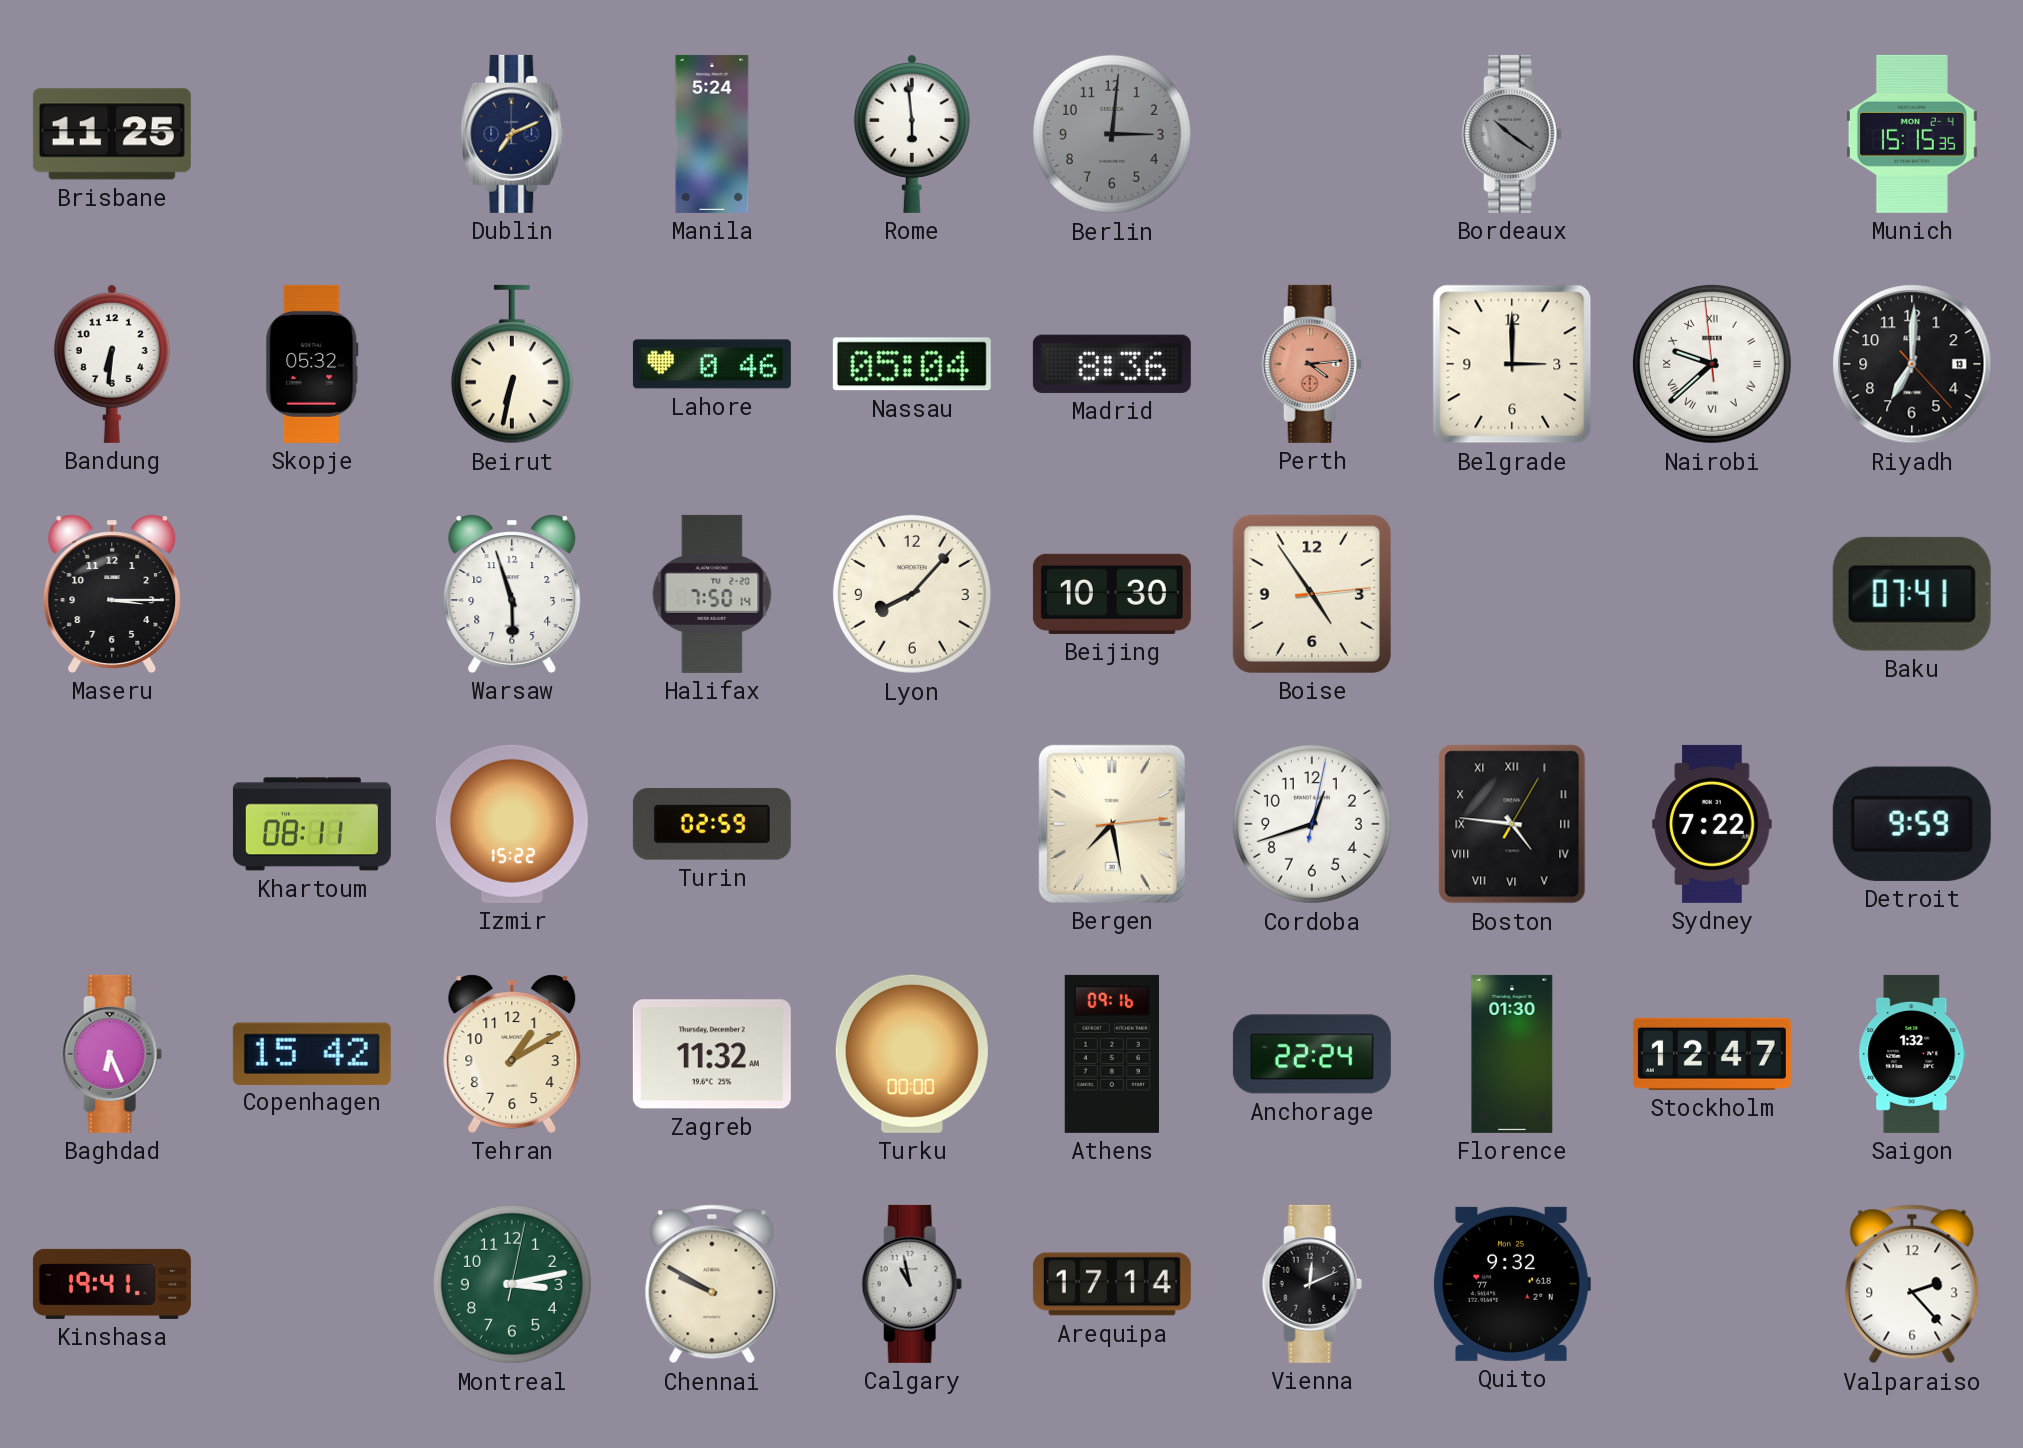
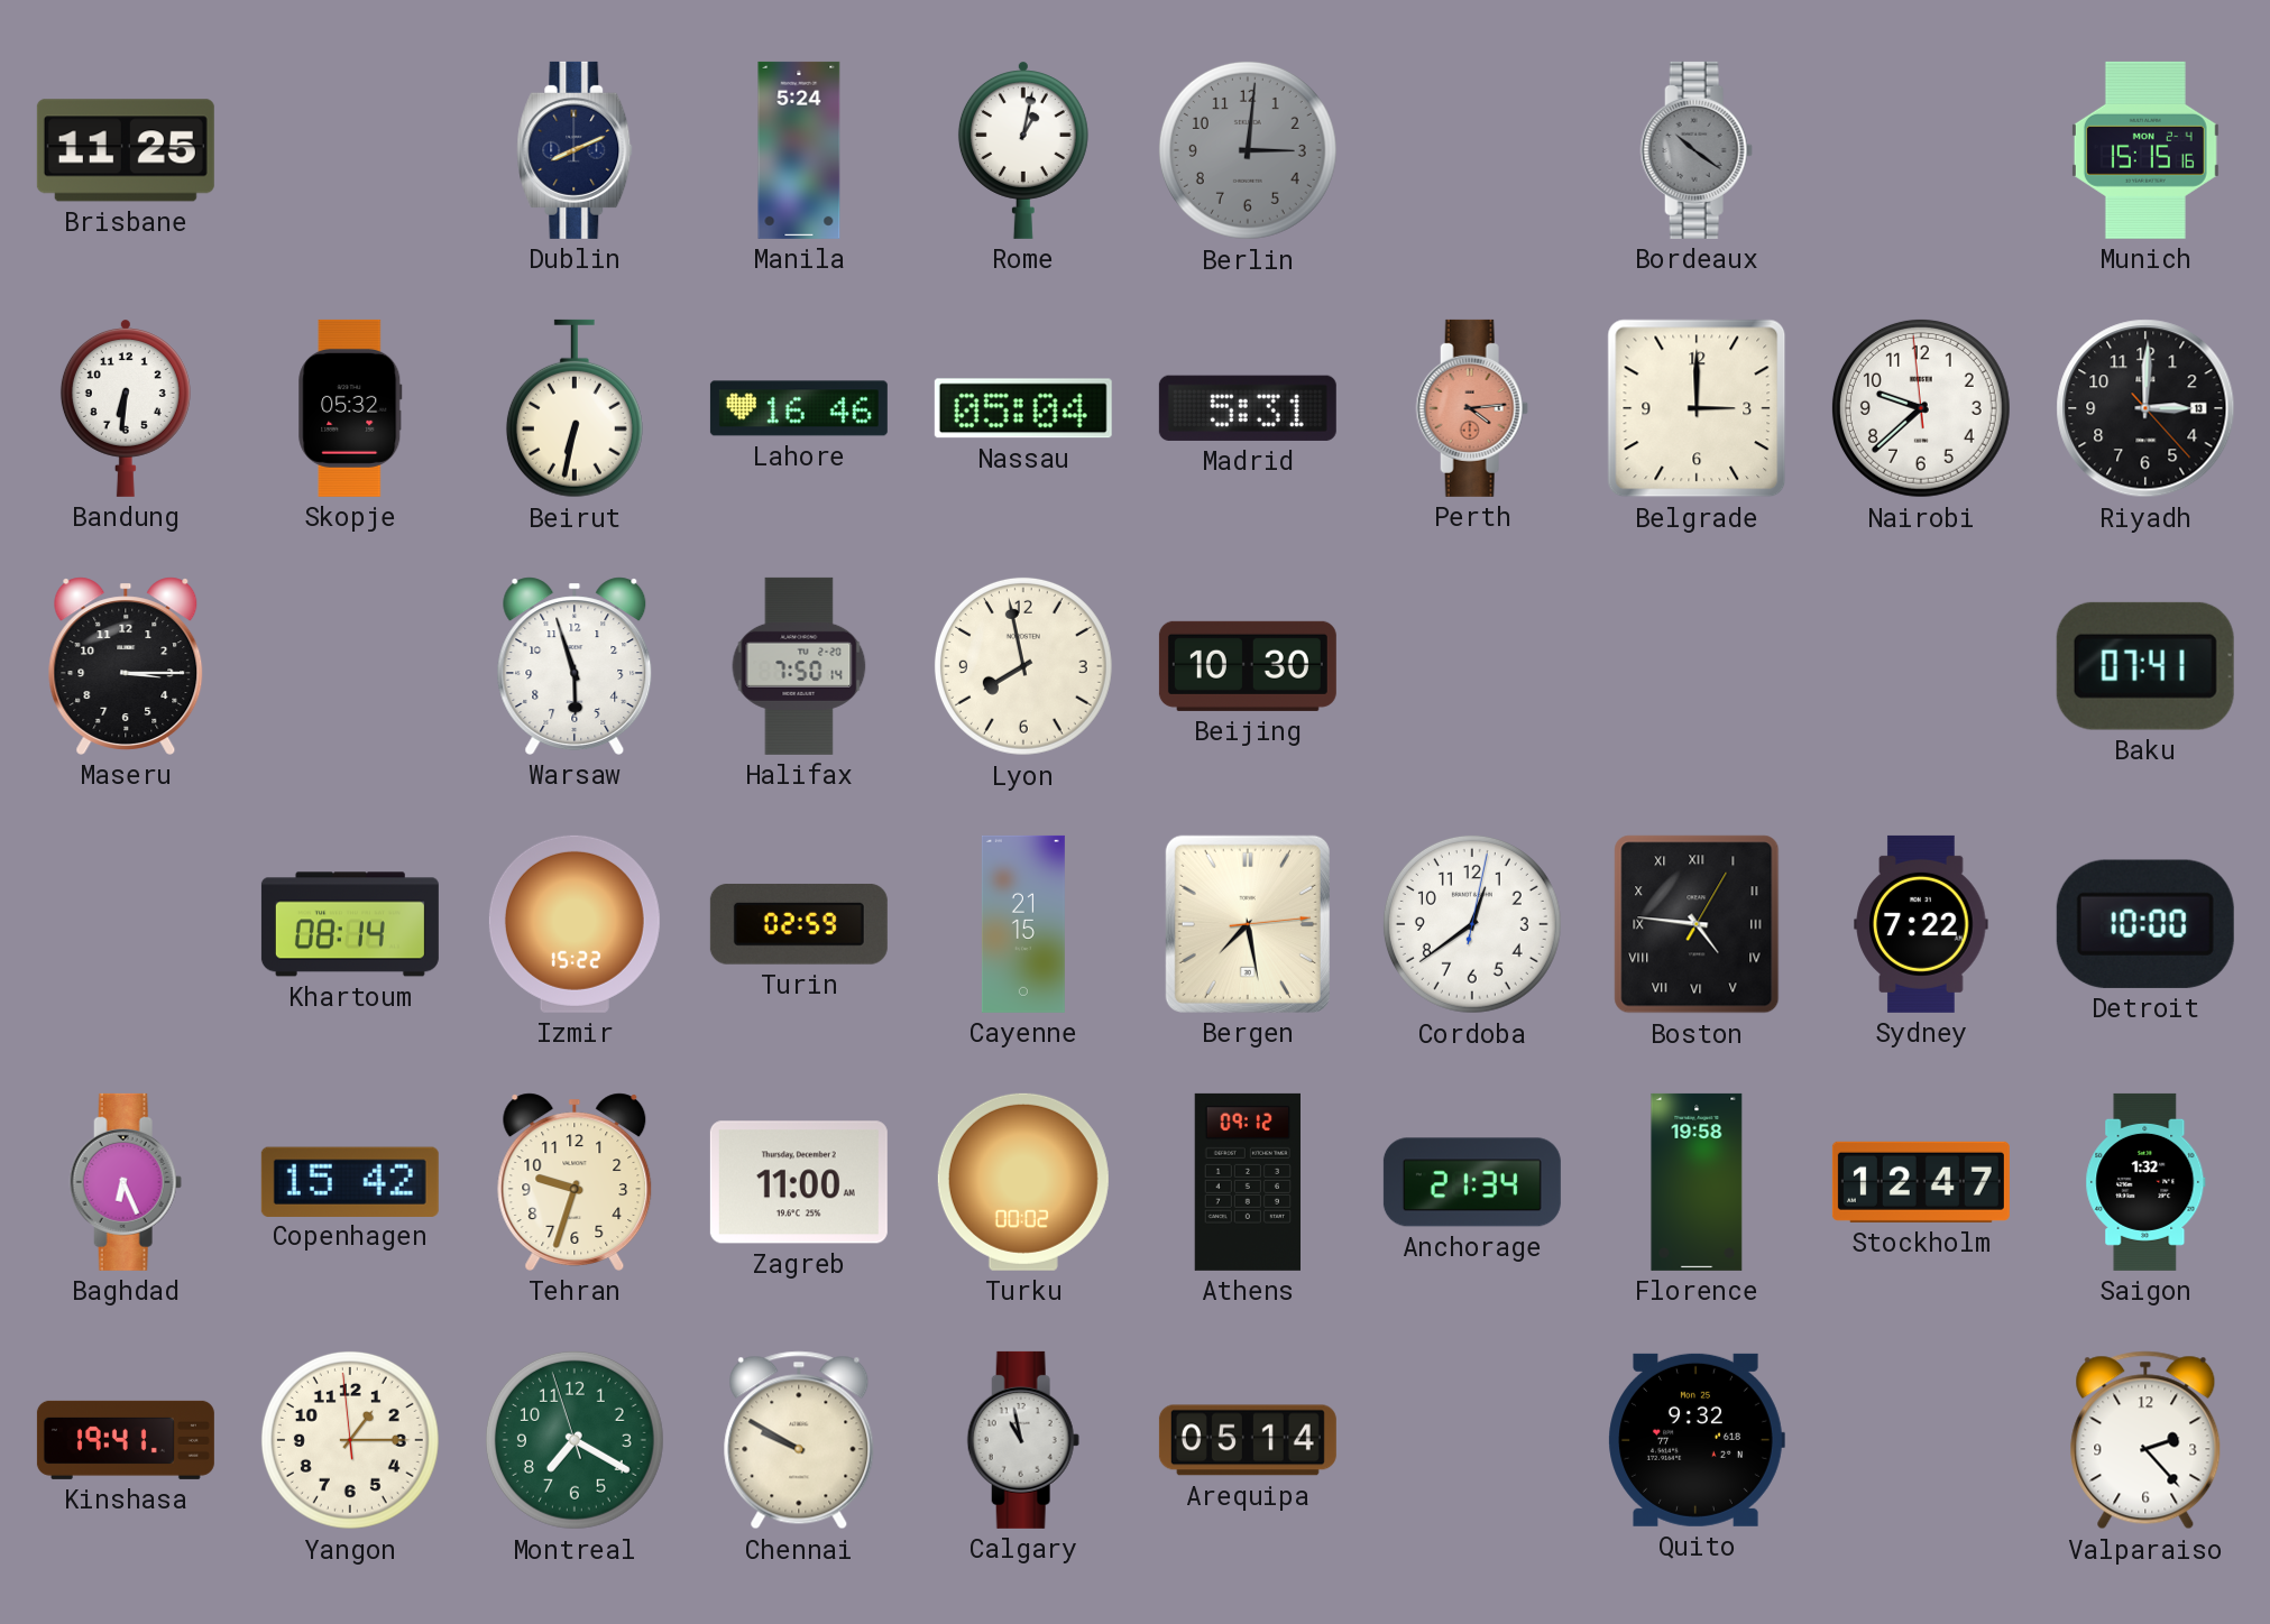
Dublin: 7:11 -> 8:11 (575, 150)
Rome: 5:59 -> 1:02 (1023, 150)
Munich: 15:15:35 -> 15:15:16 (2145, 150)
Lahore: 0:46 -> 16:46 (799, 408)
Madrid: 8:36 -> 5:31 (1248, 408)
Nairobi numerals: Roman -> Arabic (1921, 408)
Riyadh: 7:00 -> 3:00 (2145, 408)
Lyon: 8:07 -> 7:58 (1023, 666)
Boise: 4:54 -> none (1312, 594)
Khartoum: 08:11 -> 08:14 (350, 924)
Cayenne: none -> 21:15 (1023, 924)
Cordoba: 12:42 -> 12:39 (1472, 924)
Detroit: 9:59 -> 10:00 (2145, 924)
Tehran: 1:10 -> 9:33 (575, 1182)
Zagreb: 11:32 -> 11:00 (799, 1182)
Turku: 00:00 -> 00:02 (1023, 1182)
Athens: 09:16 -> 09:12 (1247, 1182)
Anchorage: 22:24 -> 21:34 (1472, 1182)
Florence: 01:30 -> 19:58 (1697, 1182)
Yangon: none -> 1:14 (350, 1440)
Montreal: 3:13 -> 7:19 (575, 1440)
Arequipa: 17:14 -> 05:14 (1248, 1440)
Vienna: 12:11 -> none (1312, 1284)
